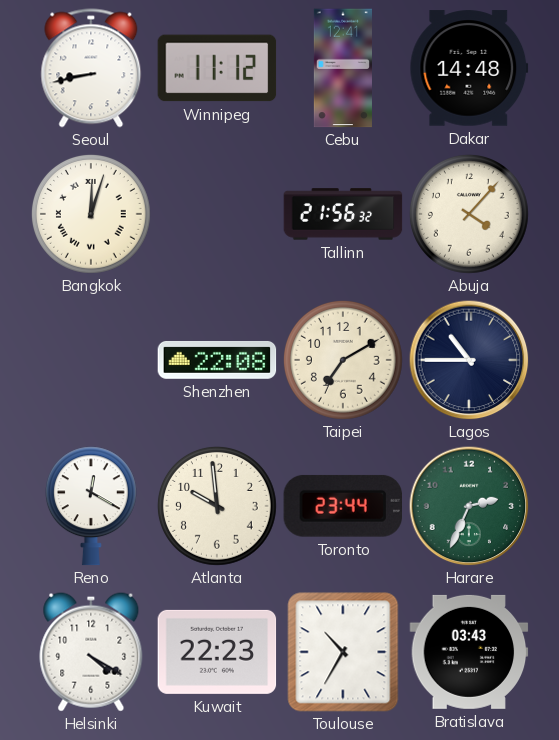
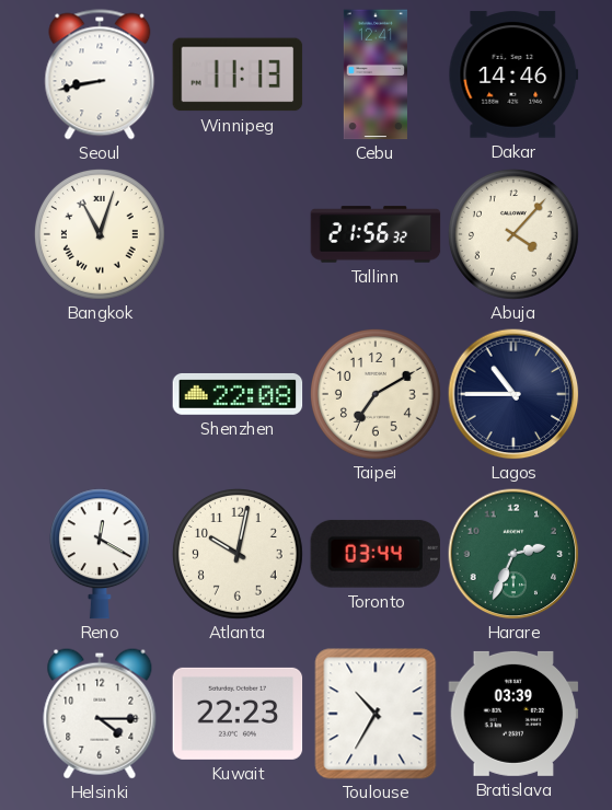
Winnipeg: 11:12 -> 11:13 (238, 74)
Dakar: 14:48 -> 14:46 (513, 74)
Bangkok: 12:03 -> 11:03 (100, 234)
Atlanta: 9:59 -> 10:02 (238, 554)
Toronto: 23:44 -> 03:44 (374, 554)
Helsinki: 4:20 -> 4:15 (100, 714)
Bratislava: 03:43 -> 03:39 (513, 714)
